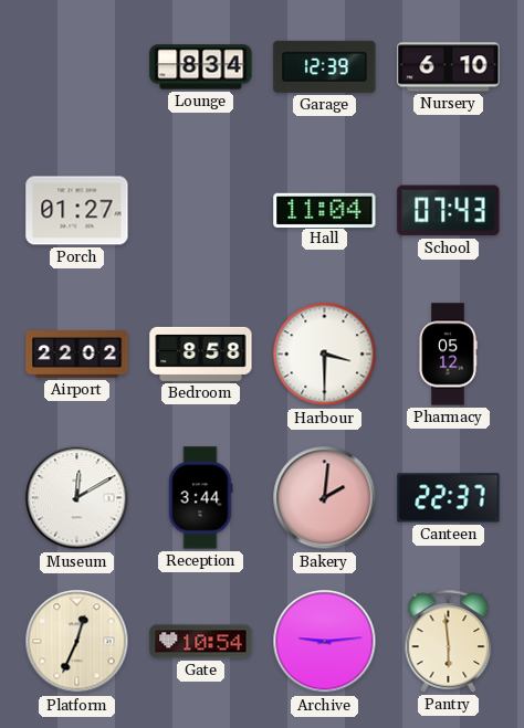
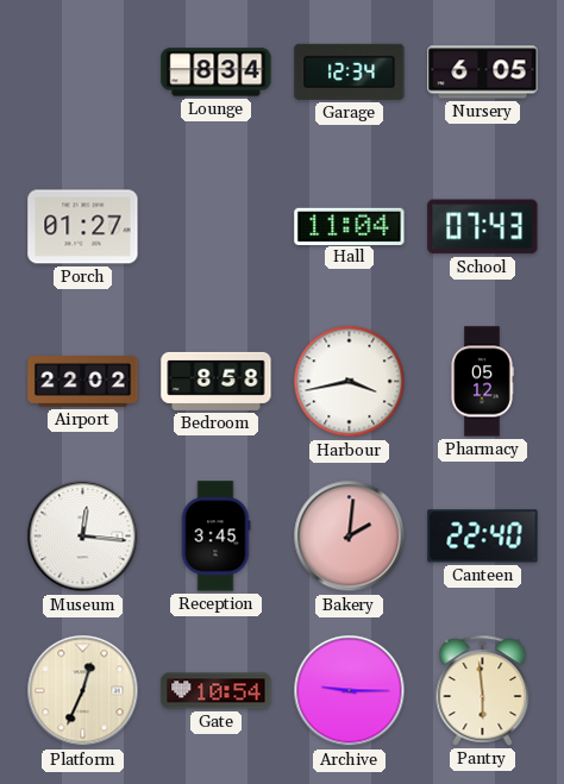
Garage: 12:39 -> 12:34 (350, 71)
Nursery: 6:10 -> 6:05 (483, 73)
Harbour: 3:30 -> 3:43 (350, 382)
Museum: 12:10 -> 12:16 (83, 537)
Reception: 3:44 -> 3:45 (215, 537)
Canteen: 22:37 -> 22:40 (483, 537)
Archive: 9:14 -> 9:15 (350, 691)
